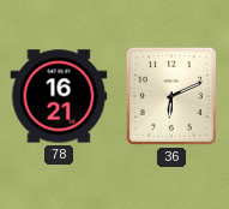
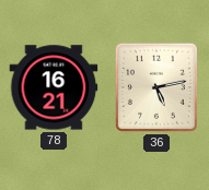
36: 6:11 -> 5:13 (156, 87)
